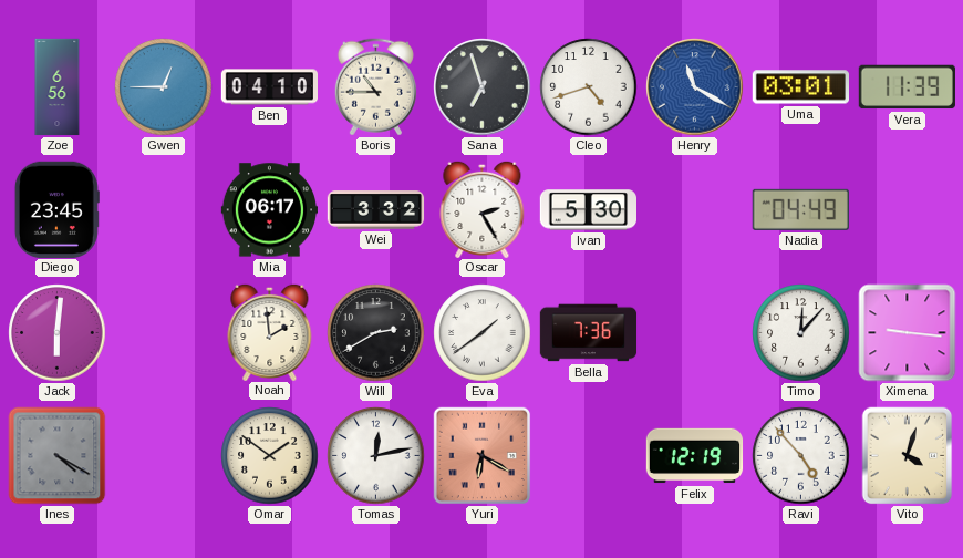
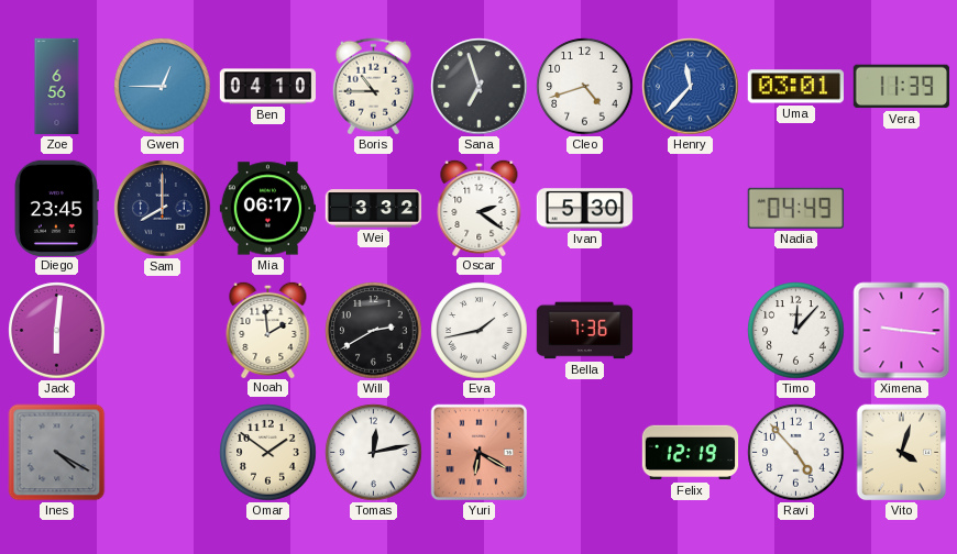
Henry: 11:20 -> 11:37 (691, 87)
Sam: none -> 8:00 (163, 209)
Oscar: 2:25 -> 2:21 (480, 207)
Eva: 1:39 -> 1:43 (480, 331)
